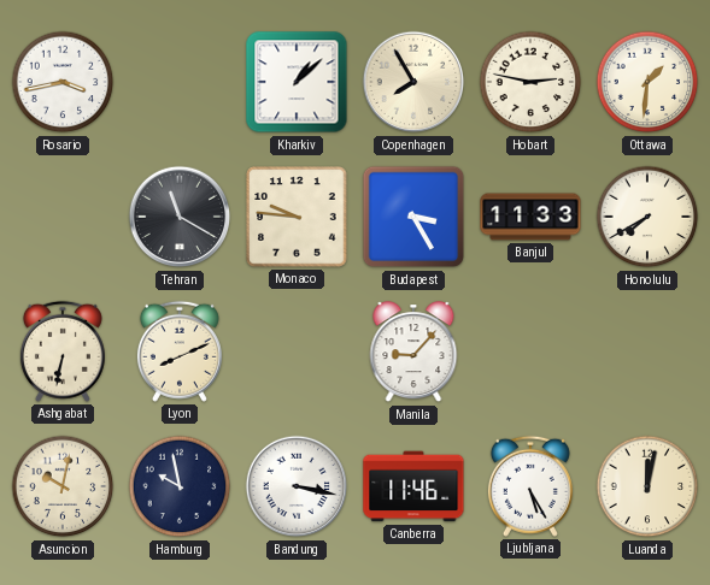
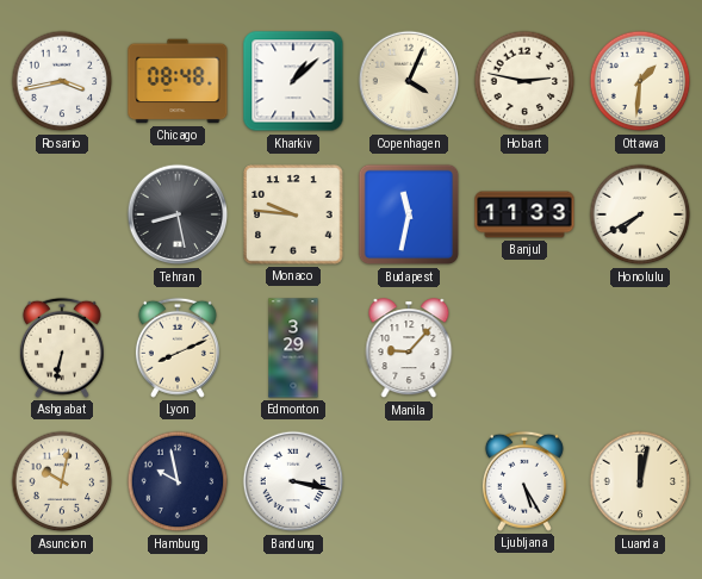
Chicago: none -> 08:48 (178, 81)
Copenhagen: 7:55 -> 4:04 (409, 81)
Tehran: 11:20 -> 8:28 (178, 214)
Budapest: 3:25 -> 11:32 (409, 214)
Edmonton: none -> 3:29 (293, 348)
Canberra: 11:46 -> none (413, 486)
